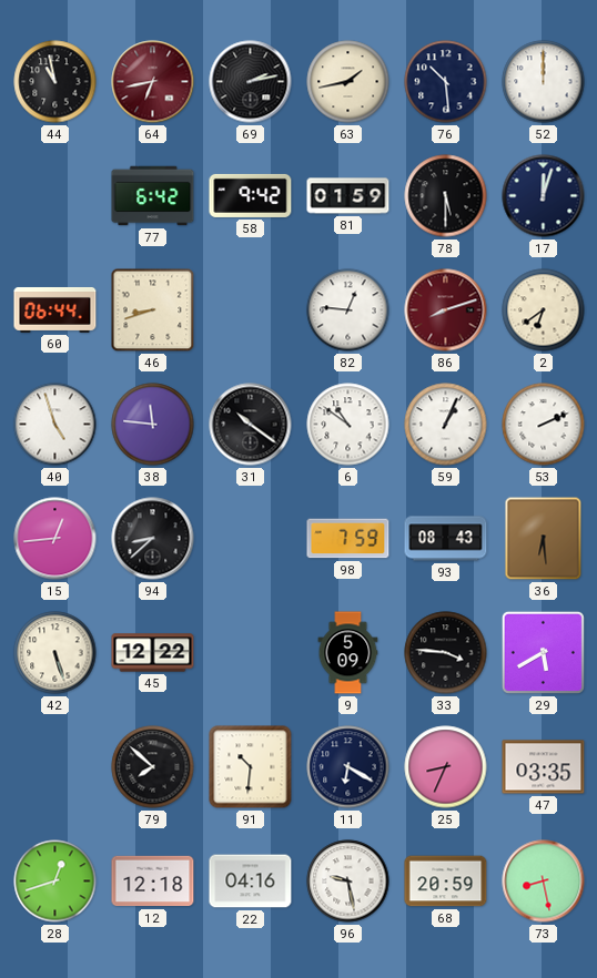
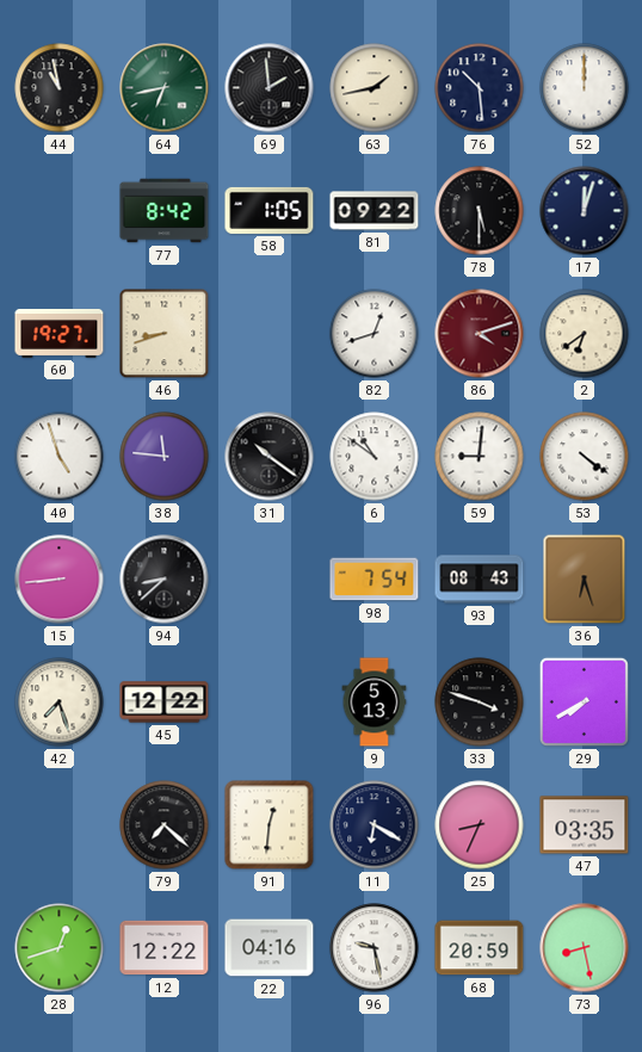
64 dial: burgundy -> green (165, 88)
69: 2:13 -> 1:59 (270, 88)
77: 6:42 -> 8:42 (165, 211)
58: 9:42 -> 1:05 (270, 210)
81: 01:59 -> 09:22 (375, 211)
60: 06:44 -> 19:27 (60, 333)
82: 12:46 -> 12:42 (375, 334)
86: 8:12 -> 4:12 (480, 334)
59: 1:04 -> 9:01 (480, 457)
53: 2:11 -> 4:21 (585, 457)
15: 12:44 -> 8:44 (60, 580)
98: 7:59 -> 7:54 (375, 580)
36: 6:29 -> 6:27 (585, 580)
42: 5:27 -> 7:27 (60, 703)
9: 5:09 -> 5:13 (375, 703)
33: 3:46 -> 3:48 (480, 703)
29: 5:40 -> 7:40 (584, 701)
79: 7:52 -> 7:22 (165, 825)
91: 10:31 -> 12:31 (270, 825)
12: 12:18 -> 12:22 (165, 948)
